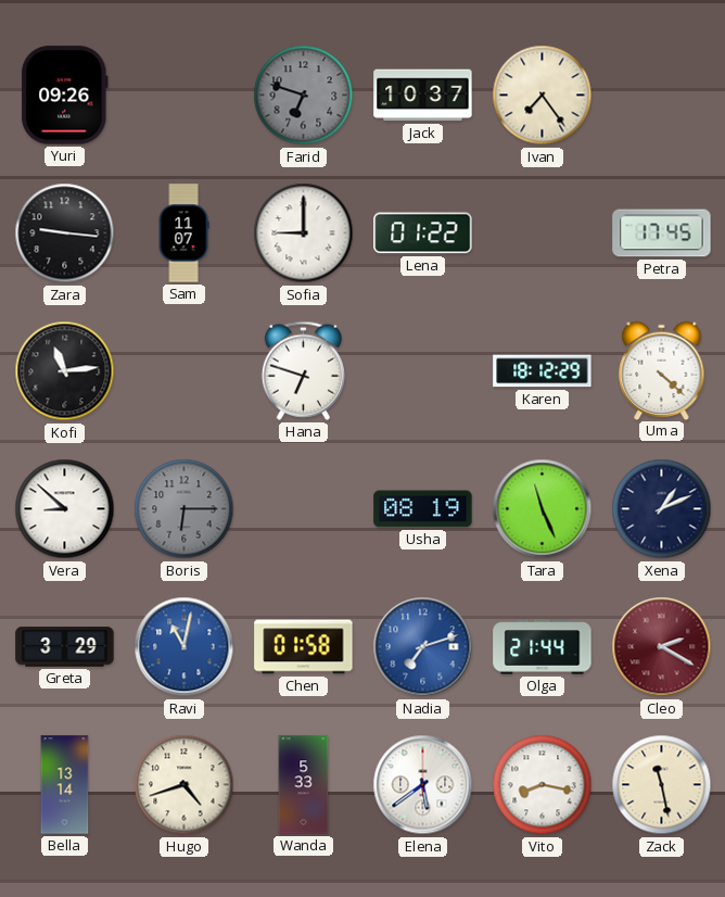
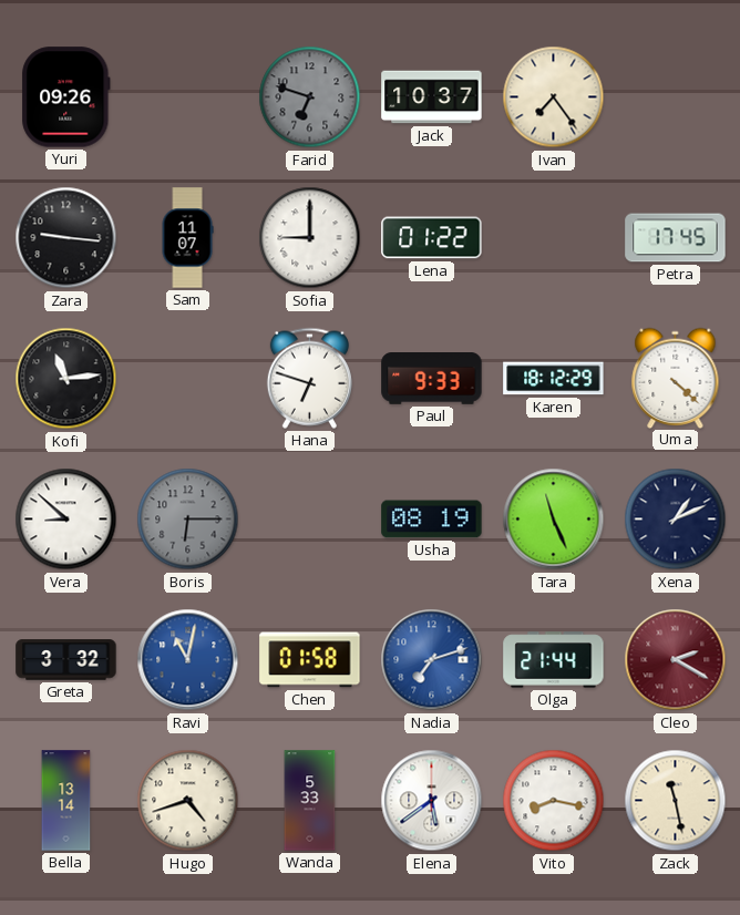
Paul: none -> 9:33 (432, 379)
Greta: 3:29 -> 3:32 (66, 660)
